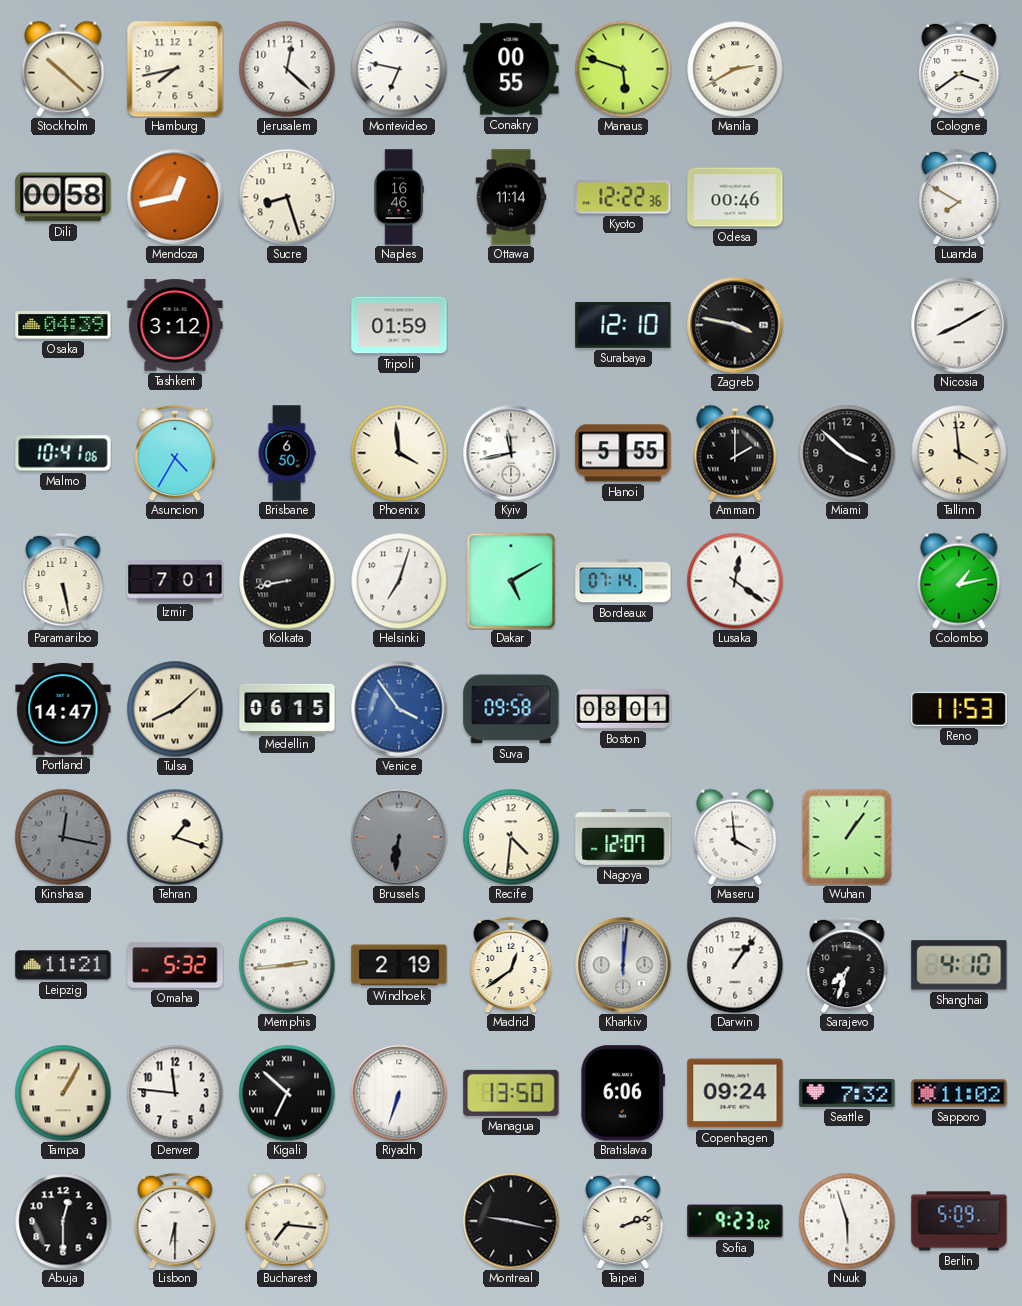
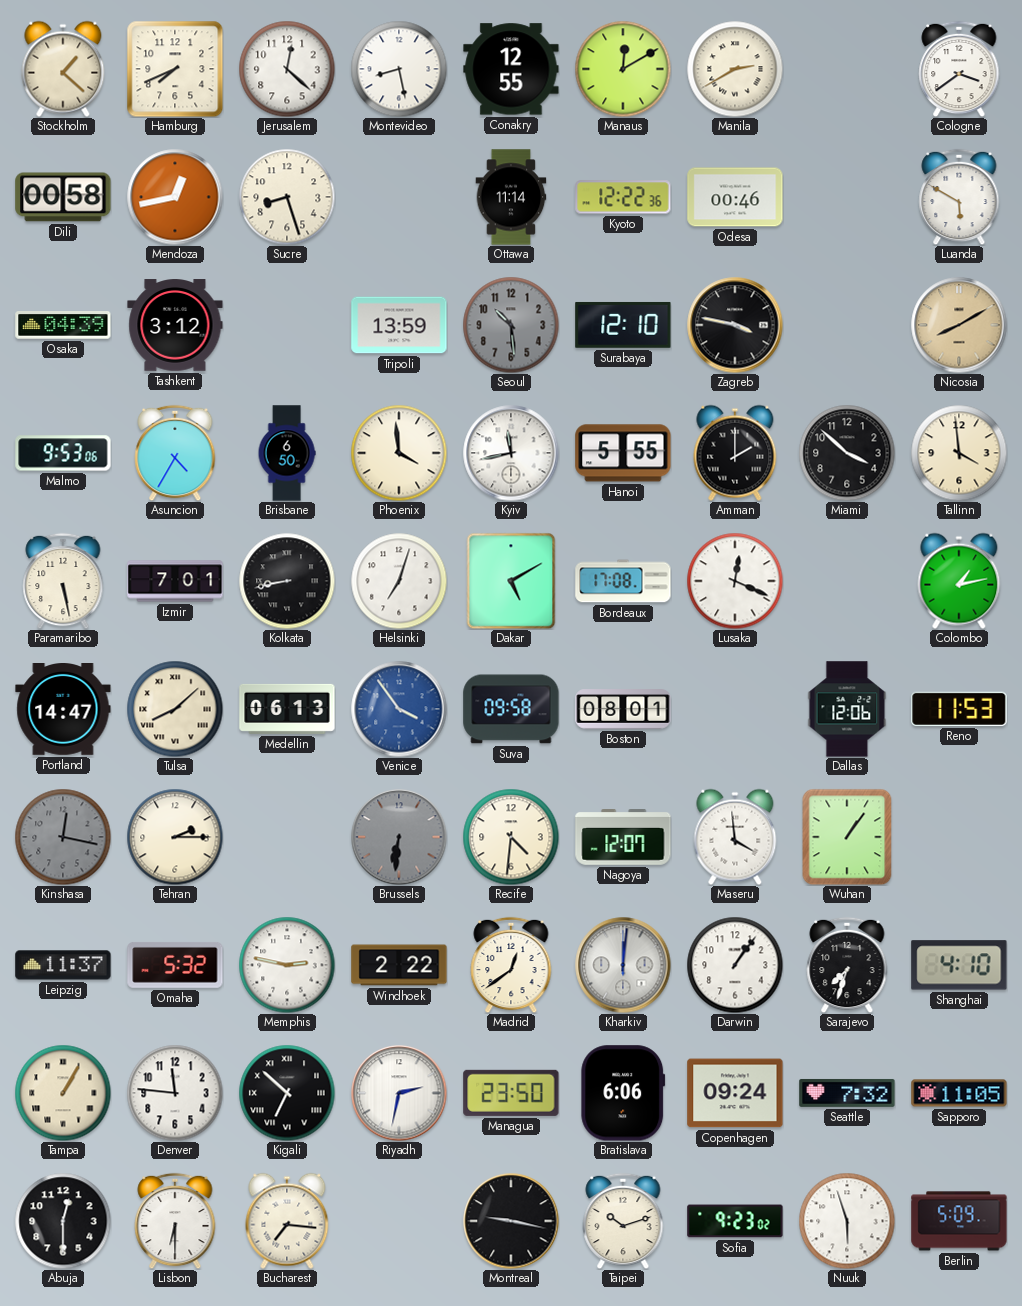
Stockholm: 10:22 -> 1:22 (63, 69)
Hamburg: 7:43 -> 7:41 (175, 69)
Montevideo: 6:47 -> 8:28 (399, 69)
Conakry: 00:55 -> 12:55 (511, 69)
Manaus: 5:48 -> 12:10 (623, 69)
Naples: 16:46 -> none (399, 197)
Luanda: 7:50 -> 5:50 (959, 197)
Tripoli: 01:59 -> 13:59 (399, 325)
Seoul: none -> 10:29 (511, 325)
Nicosia dial: white -> champagne (959, 325)
Malmo: 10:41 -> 9:53 (63, 453)
Bordeaux: 07:14 -> 17:08 (623, 581)
Lusaka: 12:21 -> 12:19 (735, 581)
Medellin: 06:15 -> 06:13 (287, 709)
Dallas: none -> 12:06 (847, 709)
Tehran: 1:18 -> 2:15 (175, 837)
Leipzig: 11:21 -> 11:37 (63, 965)
Memphis: 2:44 -> 2:47 (287, 965)
Windhoek: 2:19 -> 2:22 (399, 965)
Riyadh: 6:33 -> 2:32 (399, 1093)
Managua: 13:50 -> 23:50 (511, 1093)
Sapporo: 11:02 -> 11:05 (959, 1093)
Taipei: 2:12 -> 10:12 (623, 1221)
